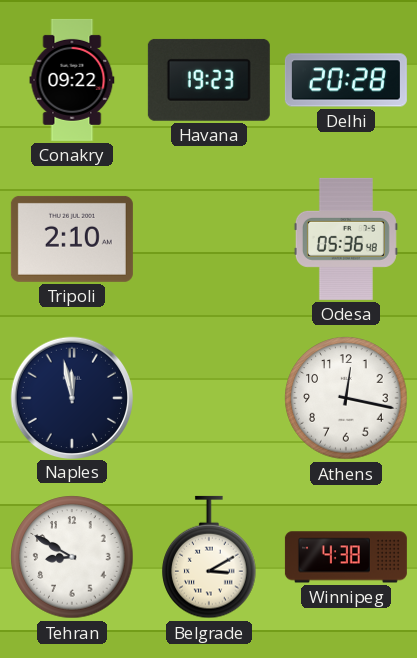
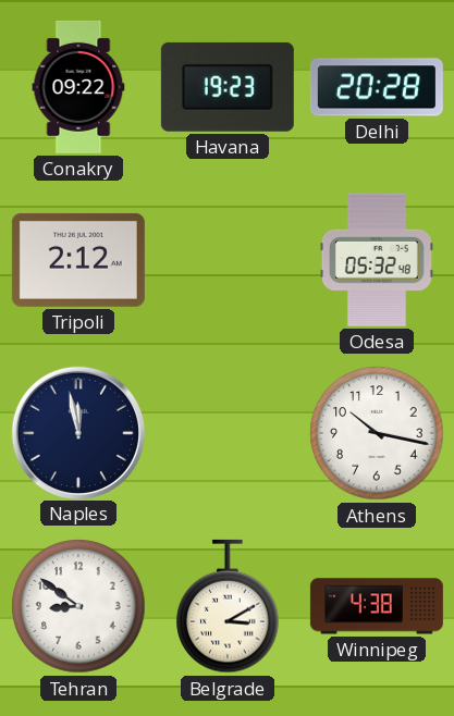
Tripoli: 2:10 -> 2:12 (78, 260)
Odesa: 05:36 -> 05:32 (377, 260)
Athens: 12:17 -> 10:17 (377, 433)
Tehran: 8:50 -> 8:51 (78, 606)
